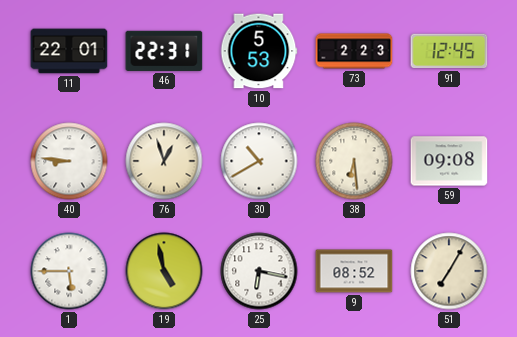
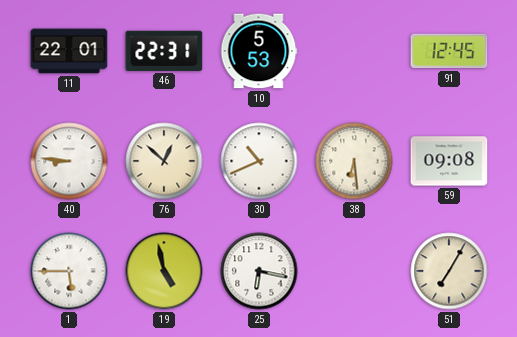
73: 2:23 -> none (354, 51)
76: 12:57 -> 12:52 (164, 161)
30: 10:40 -> 10:41 (259, 161)
9: 08:52 -> none (354, 271)
